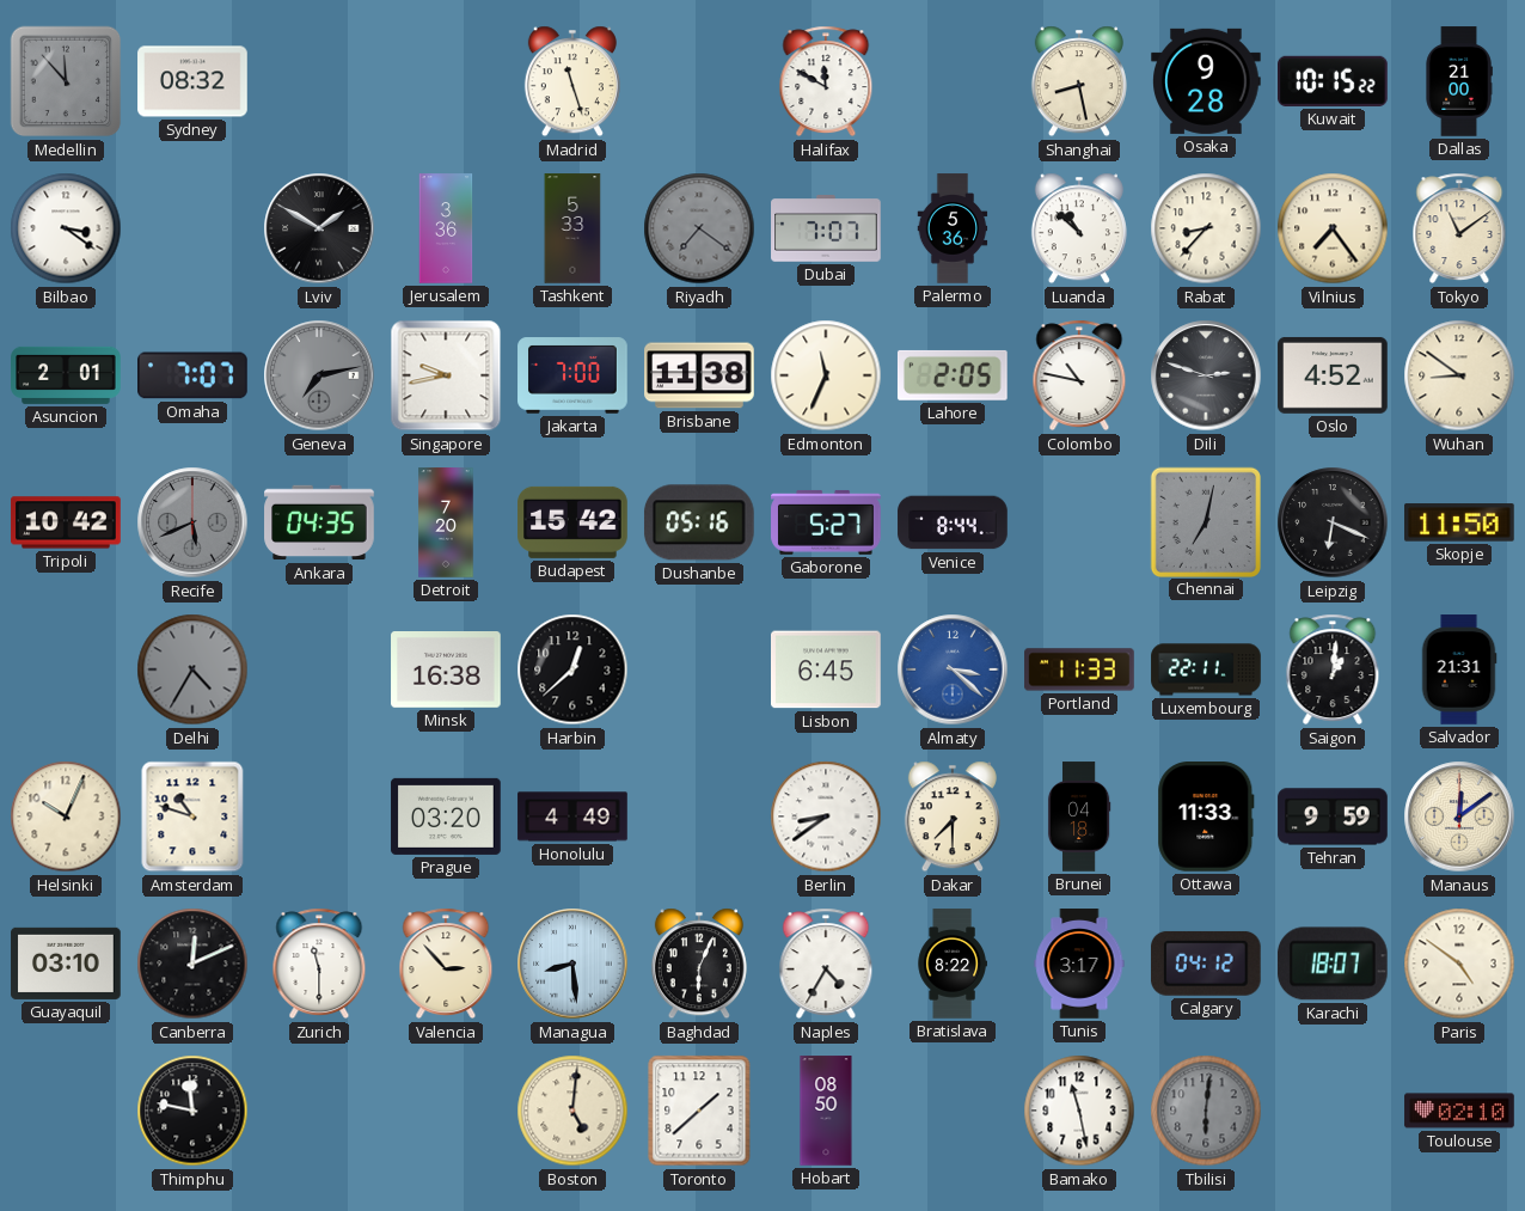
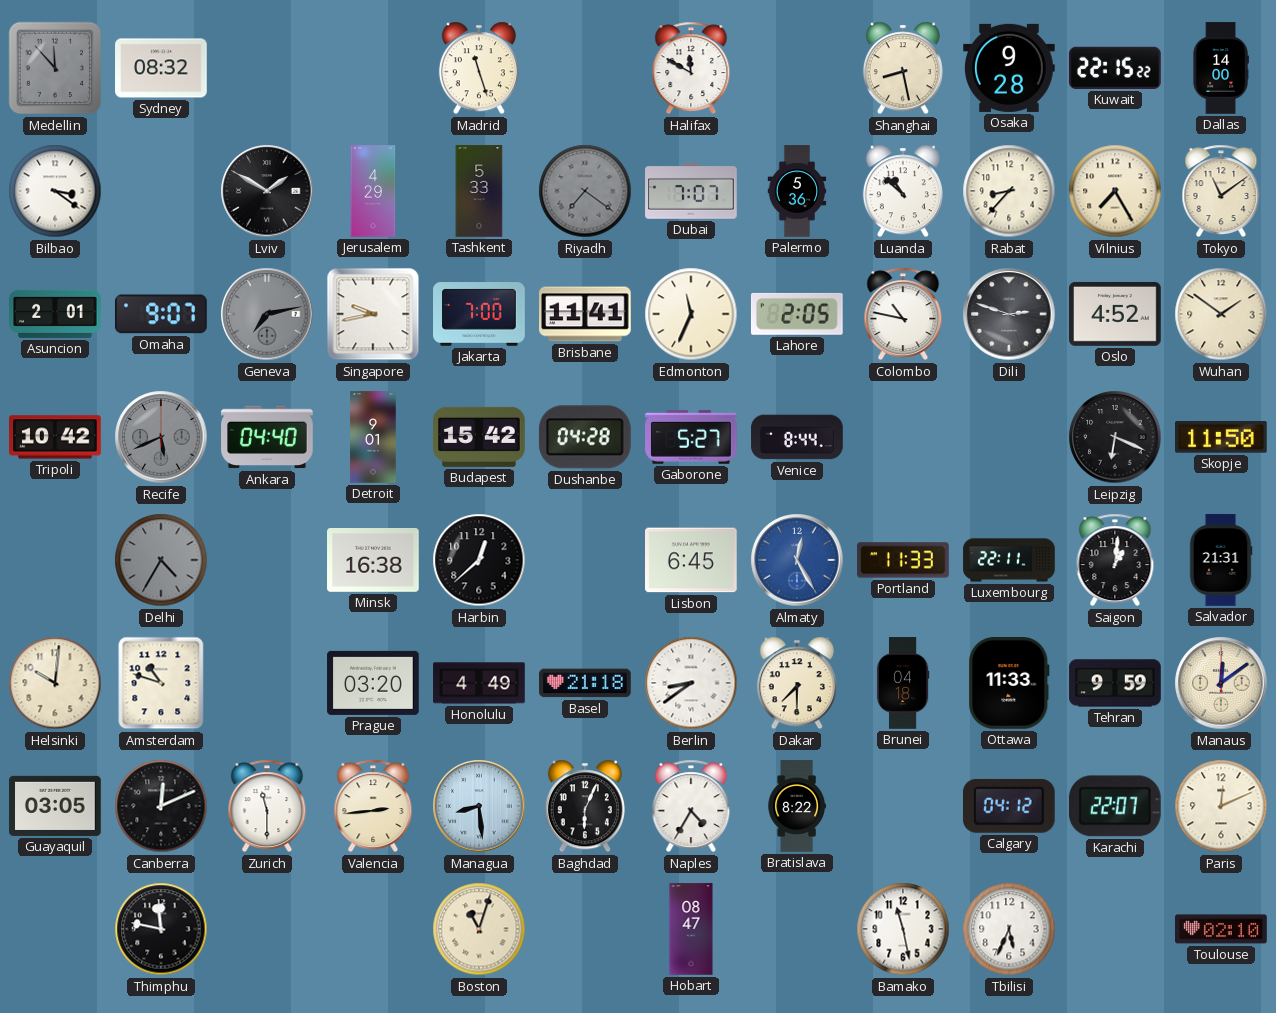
Kuwait: 10:15 -> 22:15 (1116, 68)
Dallas: 21:00 -> 14:00 (1221, 68)
Jerusalem: 3:36 -> 4:29 (373, 191)
Vilnius: 7:24 -> 7:25 (1115, 191)
Omaha: 7:07 -> 9:07 (162, 314)
Brisbane: 11:38 -> 11:41 (585, 314)
Wuhan: 8:51 -> 1:51 (1221, 314)
Ankara: 04:35 -> 04:40 (267, 437)
Detroit: 7:20 -> 9:01 (373, 437)
Dushanbe: 05:16 -> 04:28 (585, 437)
Chennai: 7:02 -> none (1205, 521)
Almaty: 3:22 -> 12:25 (797, 560)
Helsinki: 10:04 -> 10:01 (55, 683)
Basel: none -> 21:18 (585, 683)
Guayaquil: 03:10 -> 03:05 (55, 806)
Valencia: 2:53 -> 2:44 (373, 806)
Tunis: 3:17 -> none (1079, 964)
Karachi: 18:07 -> 22:07 (1115, 806)
Paris: 4:51 -> 12:11 (1221, 806)
Boston: 5:01 -> 11:03 (479, 929)
Toronto: 1:38 -> none (699, 1111)
Hobart: 08:50 -> 08:47 (691, 929)
Tbilisi: 6:01 -> 5:34 (1009, 929)
Tbilisi dial: grey -> white (1009, 929)
